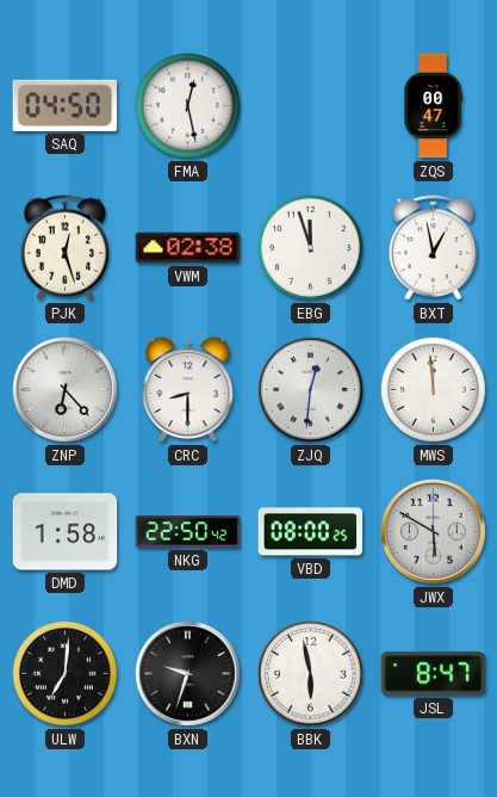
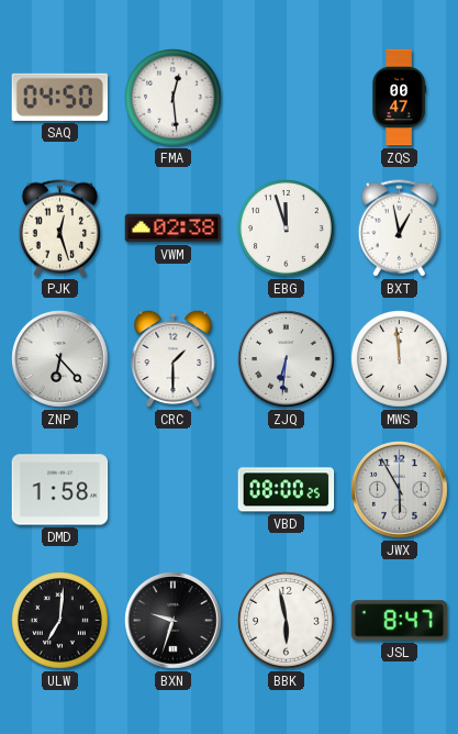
FMA: 12:28 -> 12:29 (174, 98)
CRC: 8:30 -> 1:30 (174, 358)
ZJQ: 12:31 -> 6:31 (287, 359)
NKG: 22:50 -> none (188, 532)
JWX: 5:50 -> 5:55 (400, 490)
